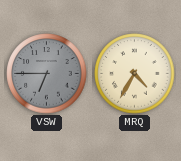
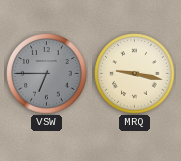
MRQ: 4:35 -> 9:17 (135, 74)
